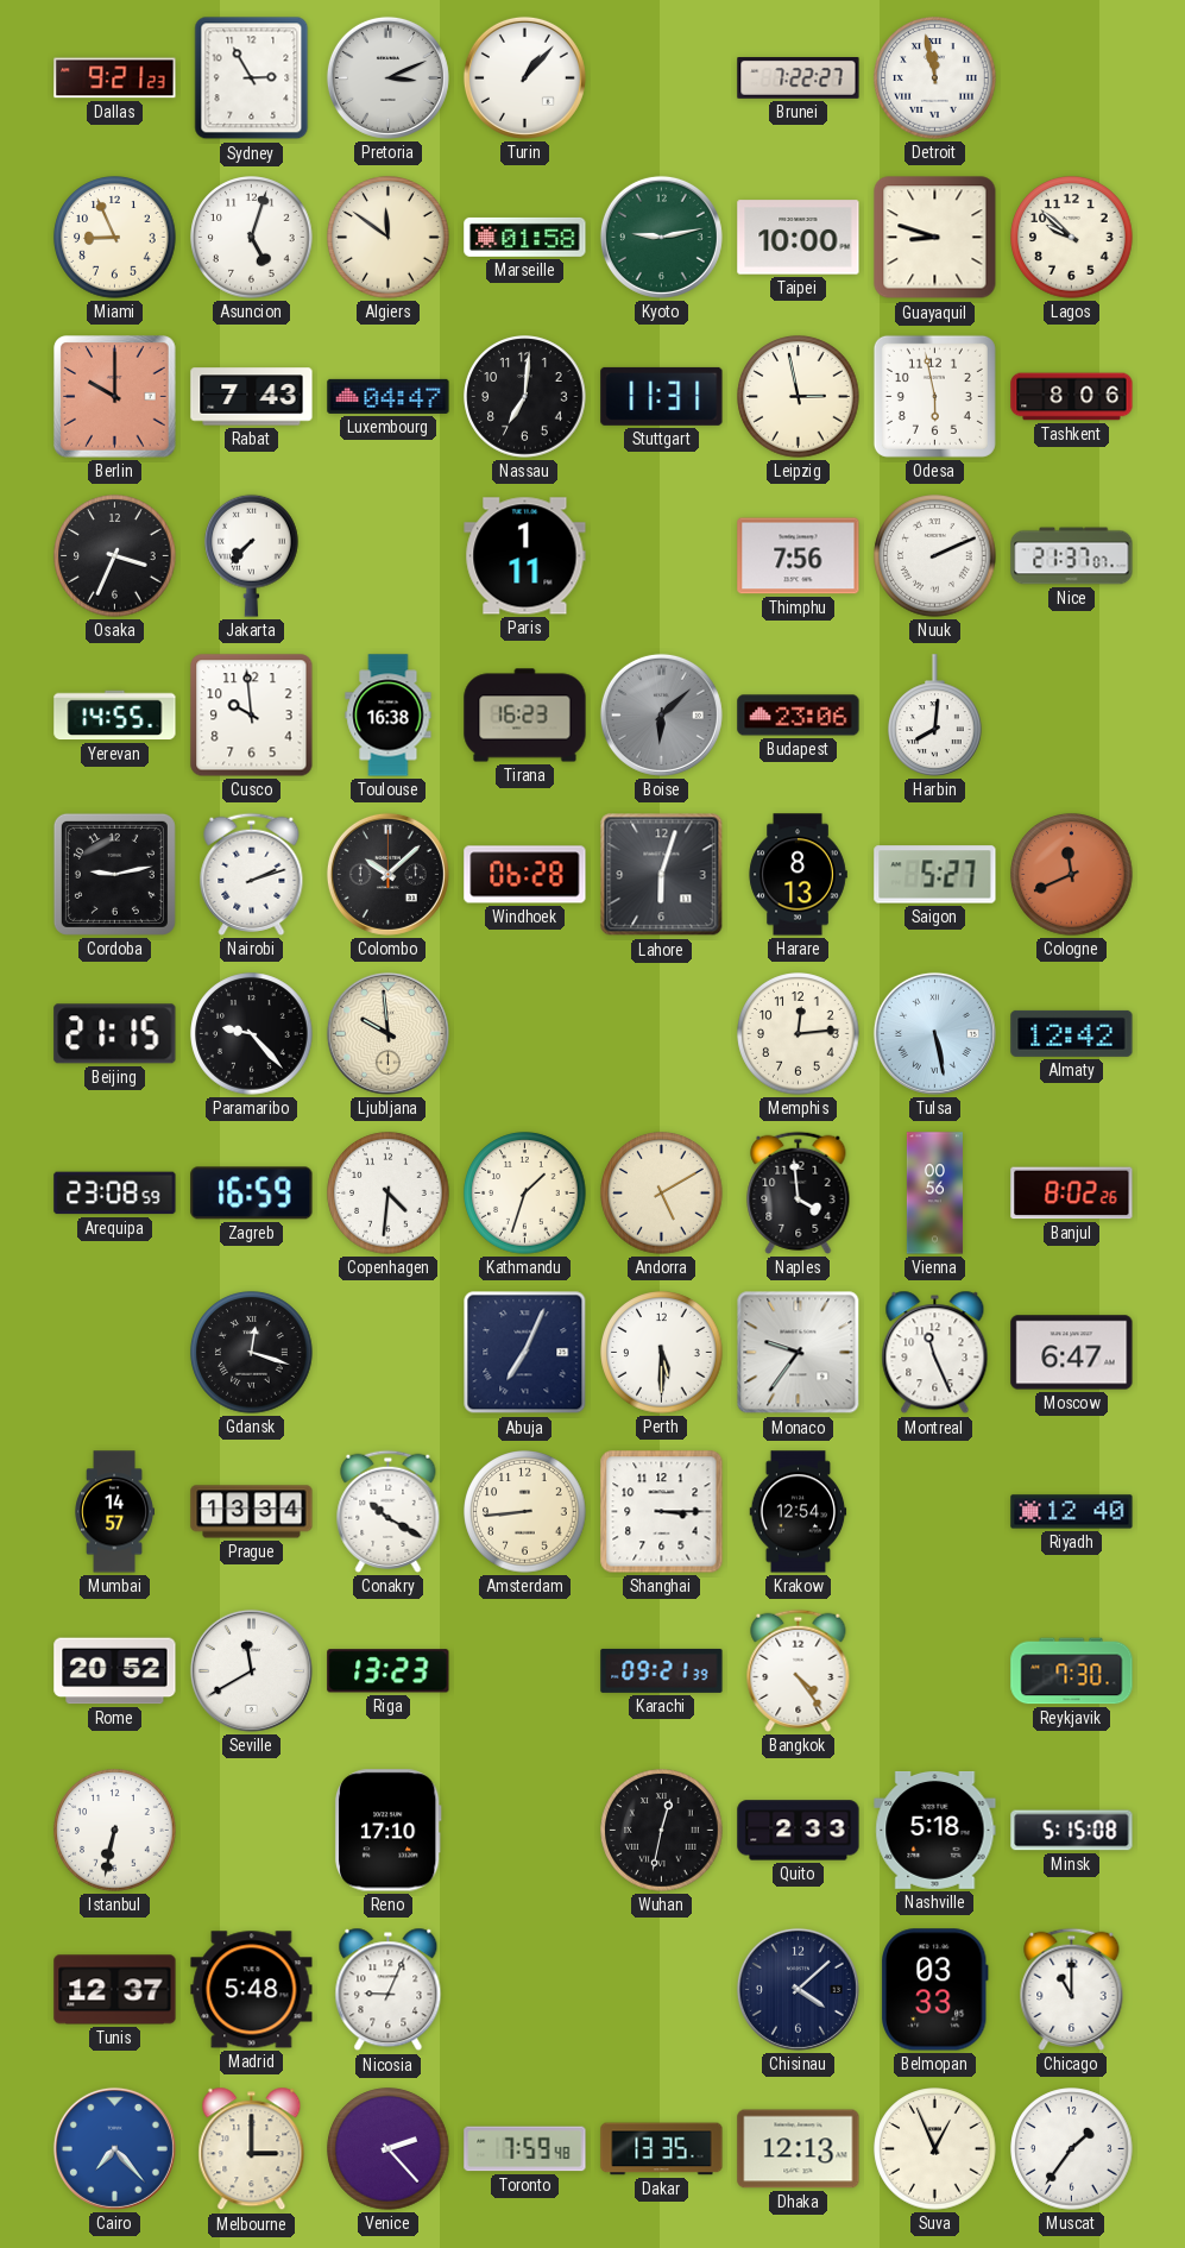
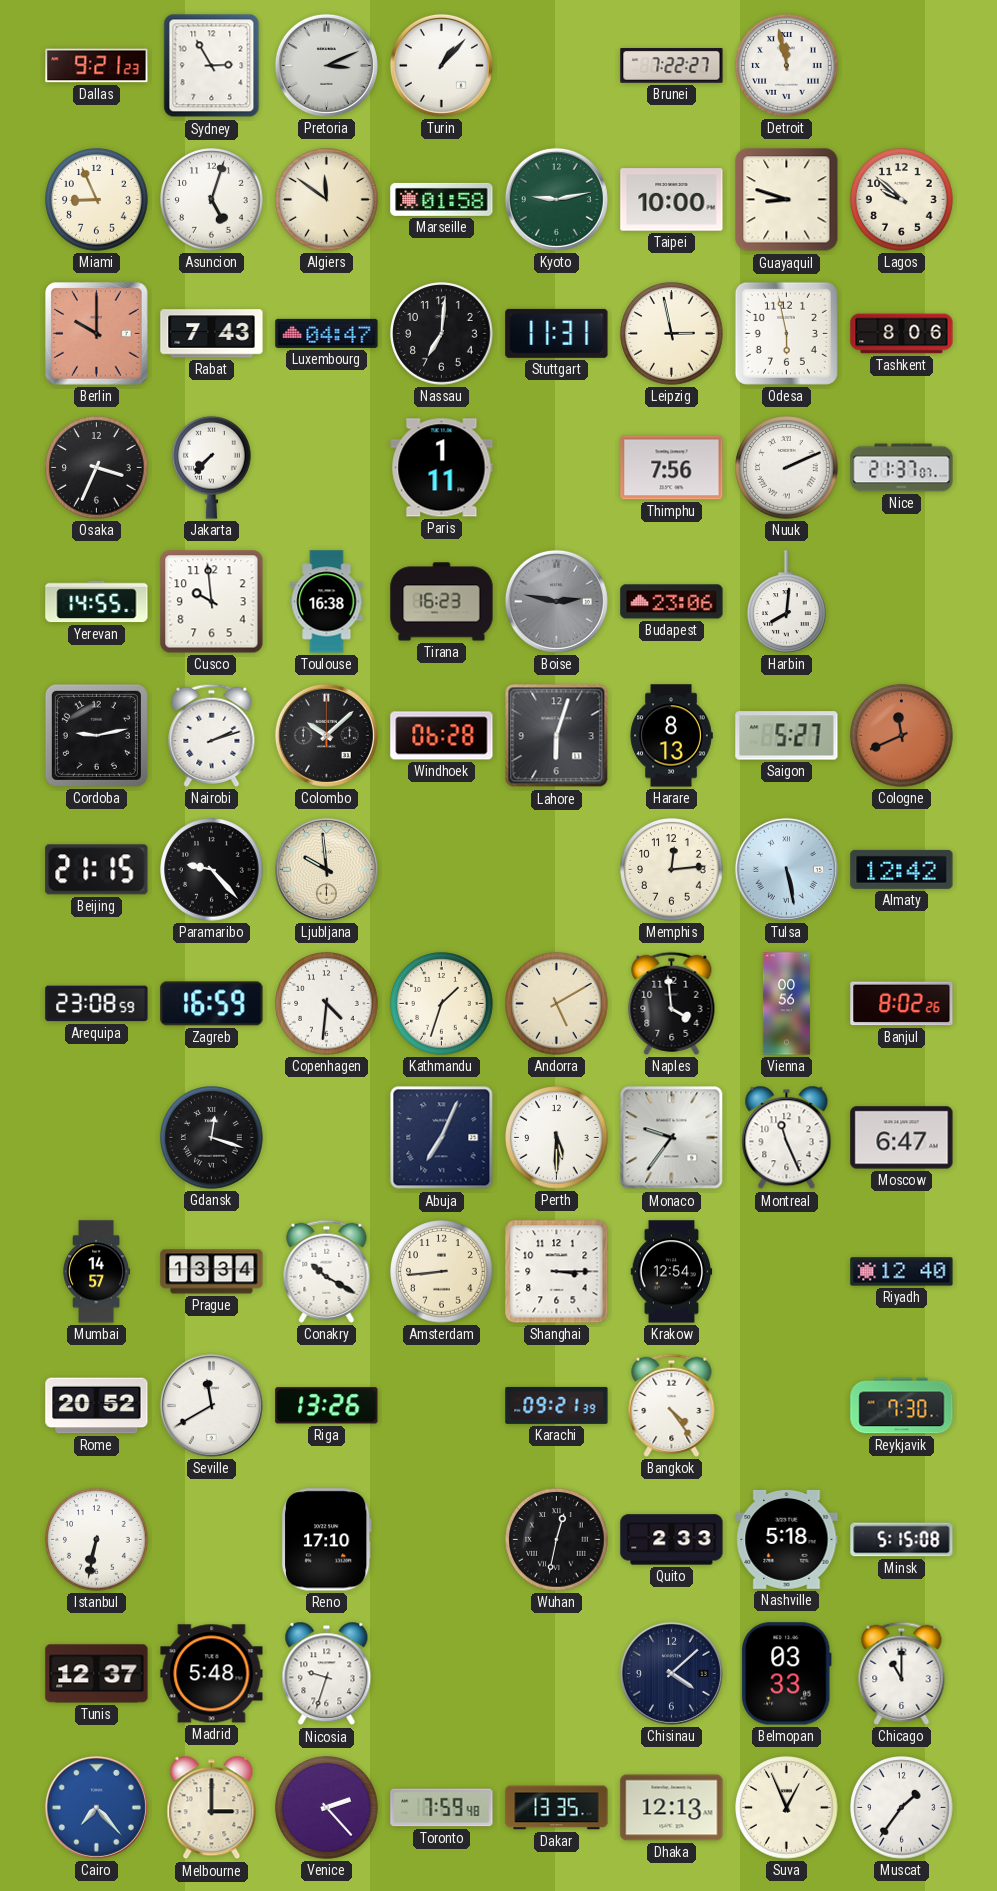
Boise: 6:08 -> 2:47 (556, 601)
Riga: 13:23 -> 13:26 (327, 1406)
Nicosia: 9:04 -> 9:33 (327, 1674)
